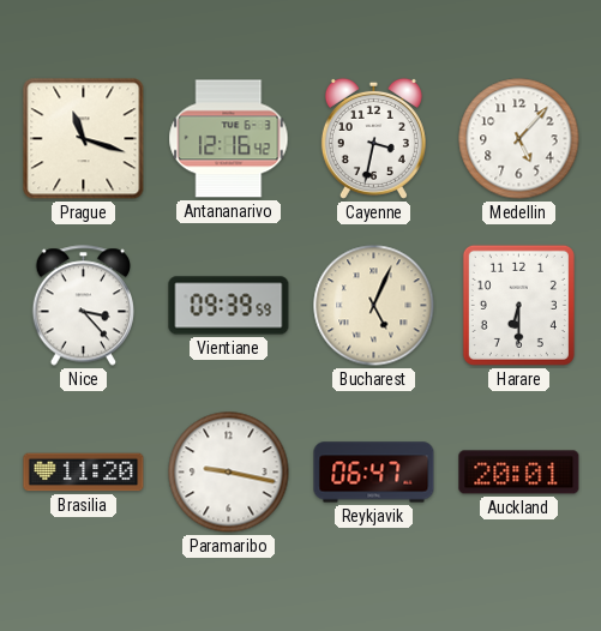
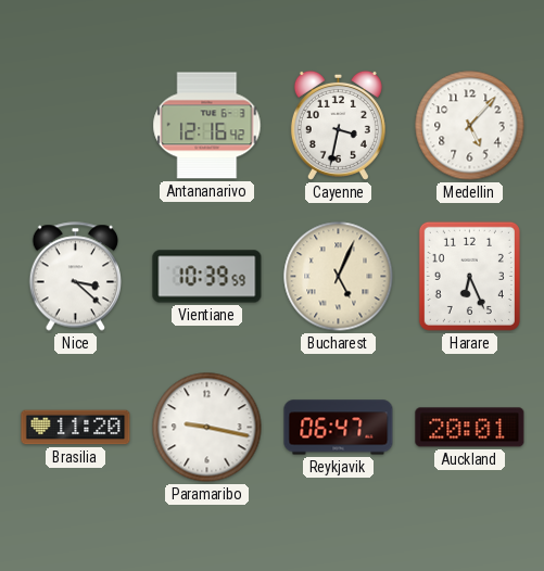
Prague: 11:18 -> none (84, 139)
Nice: 3:23 -> 3:22 (75, 277)
Vientiane: 09:39 -> 10:39 (207, 277)
Harare: 6:30 -> 6:26 (469, 276)
